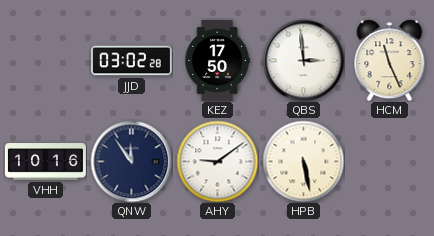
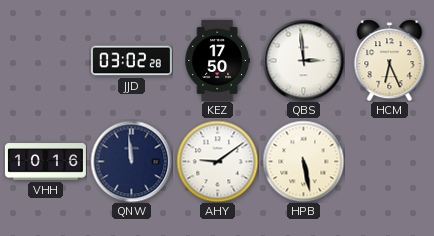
HCM: 11:26 -> 6:26 (390, 60)
QNW: 11:54 -> 11:59 (131, 161)
